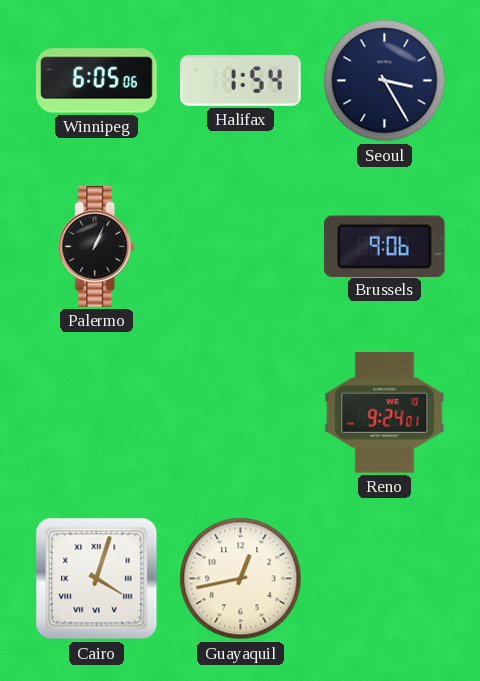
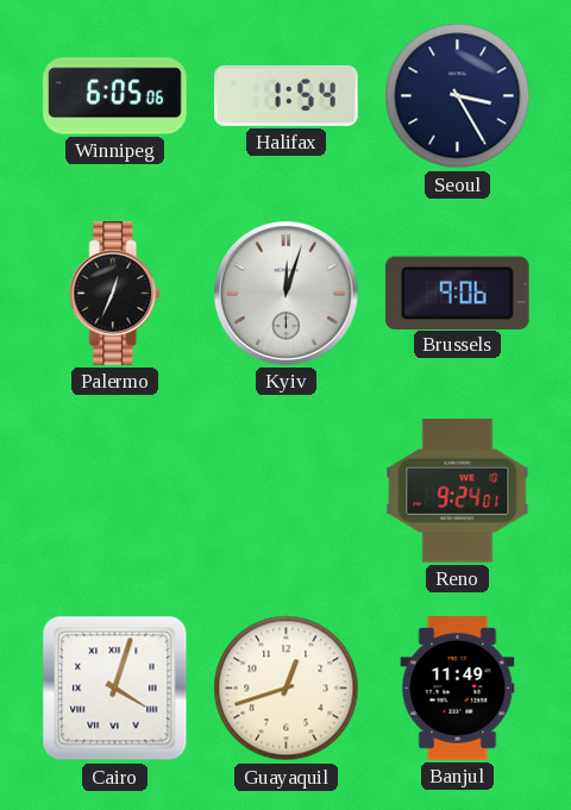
Palermo: 1:04 -> 12:34 (115, 294)
Kyiv: none -> 12:03 (285, 293)
Guayaquil: 12:43 -> 12:42 (287, 689)
Banjul: none -> 11:49 (458, 689)
